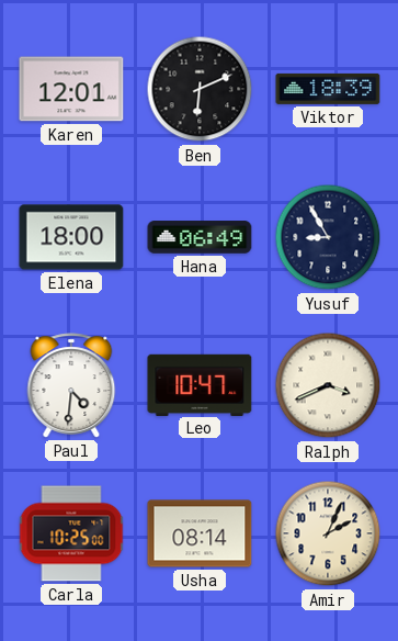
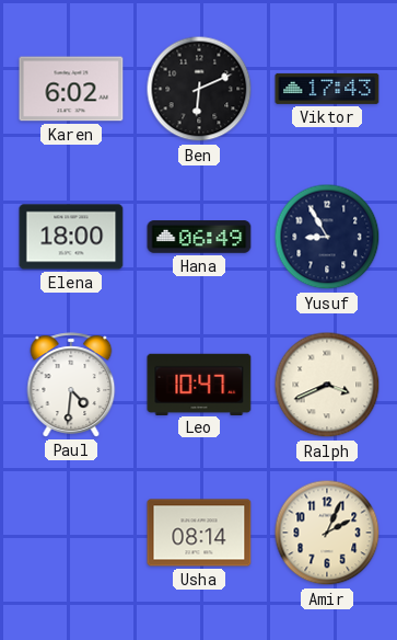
Karen: 12:01 -> 6:02 (71, 89)
Viktor: 18:39 -> 17:43 (327, 89)
Carla: 10:25 -> none (71, 533)
